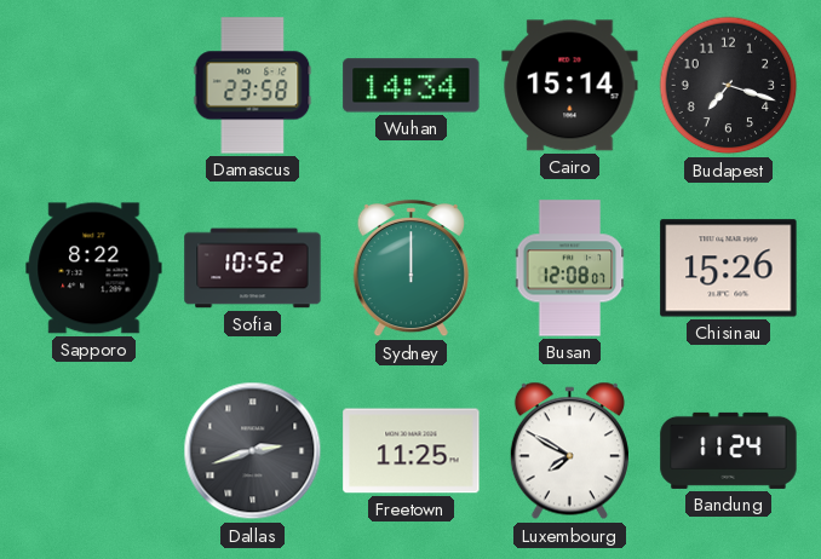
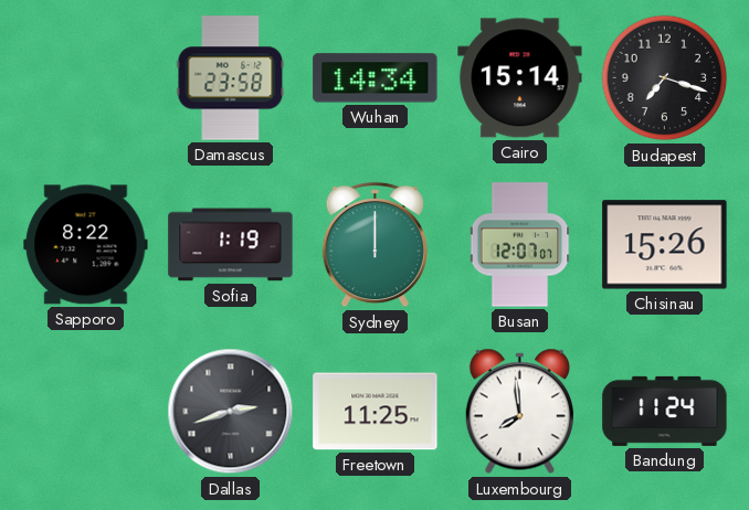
Sofia: 10:52 -> 1:19 (231, 245)
Busan: 12:08 -> 12:07 (520, 245)
Luxembourg: 7:50 -> 7:59 (519, 412)
